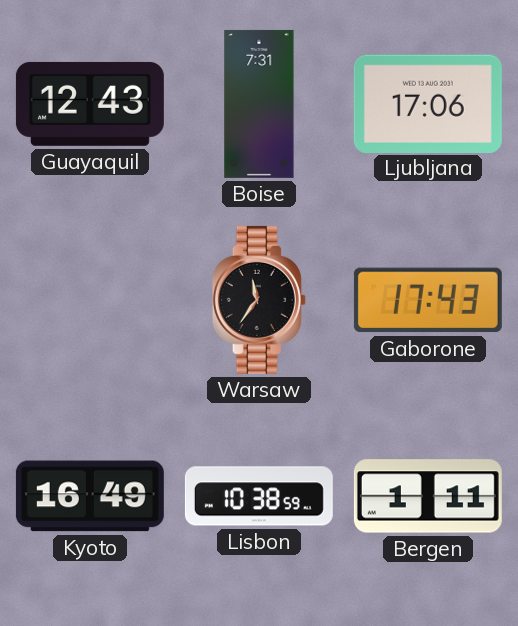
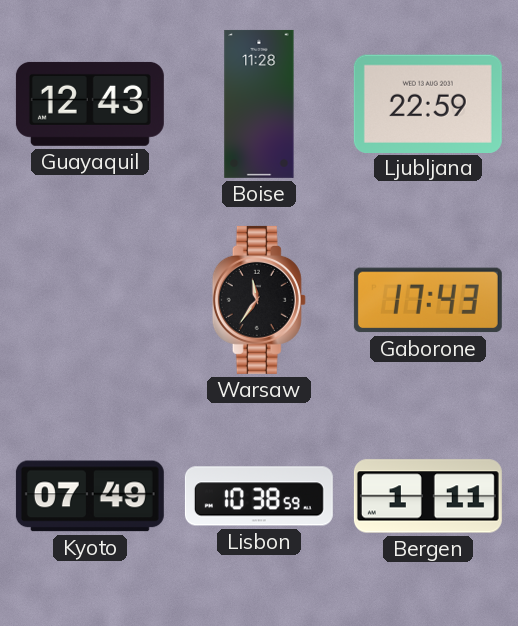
Boise: 7:31 -> 11:28 (259, 104)
Ljubljana: 17:06 -> 22:59 (428, 103)
Kyoto: 16:49 -> 07:49 (90, 496)
